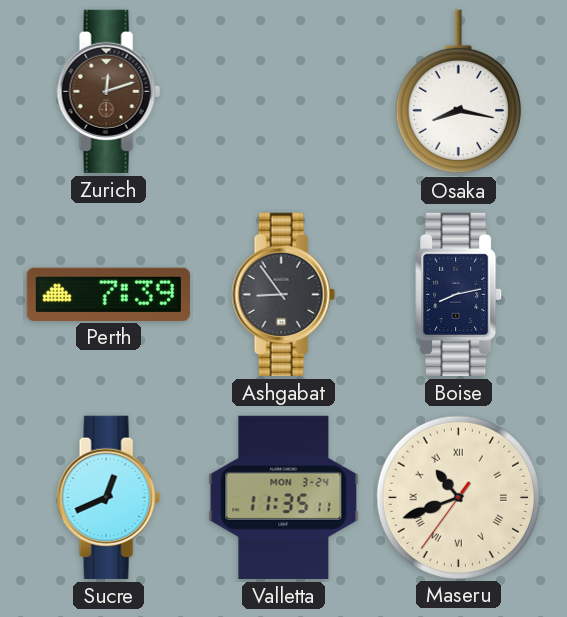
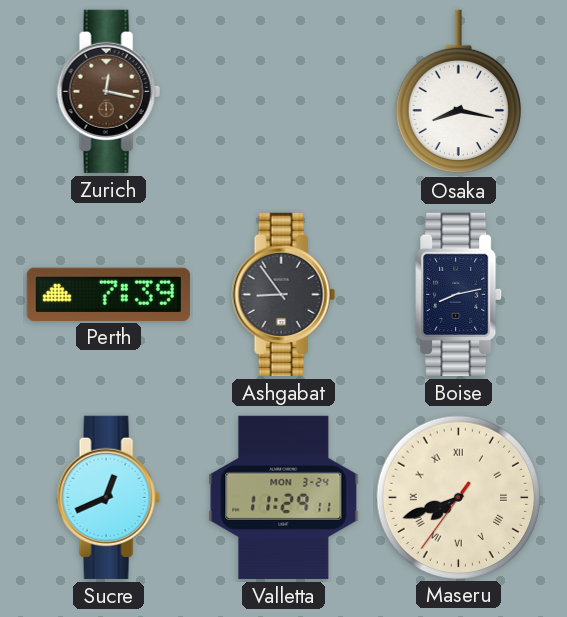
Zurich: 12:12 -> 12:17 (108, 91)
Valletta: 11:35 -> 11:29 (284, 497)
Maseru: 10:41 -> 7:41 (458, 497)
